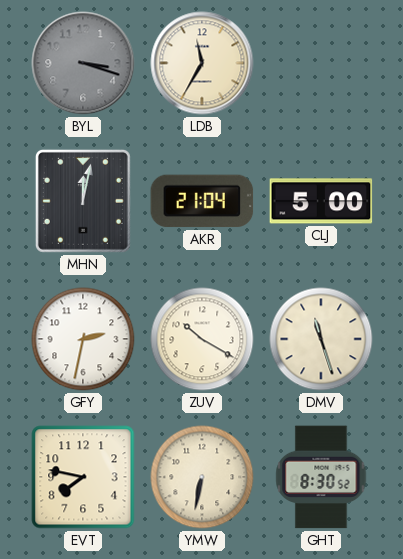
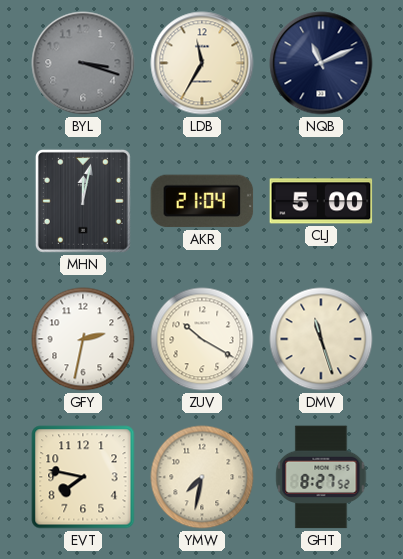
NQB: none -> 11:11 (321, 63)
YMW: 6:32 -> 7:32 (202, 477)
GHT: 8:30 -> 8:27 (321, 477)
